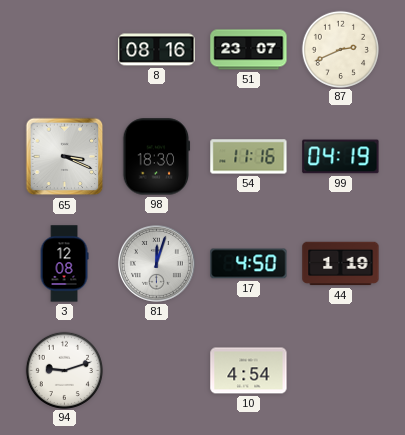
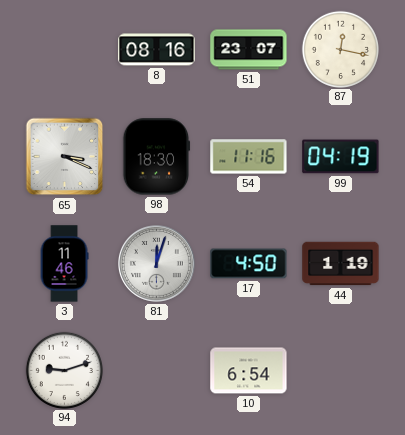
87: 2:41 -> 12:17 (340, 49)
3: 12:08 -> 11:46 (64, 264)
10: 4:54 -> 6:54 (249, 371)
